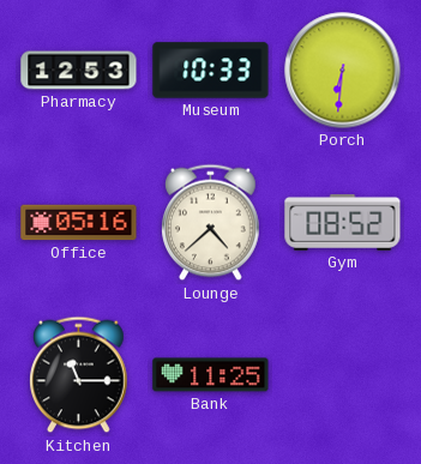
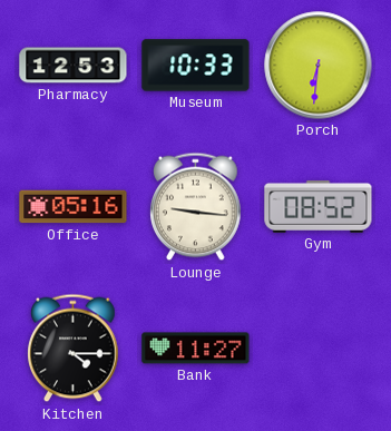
Lounge: 4:38 -> 9:16 (196, 207)
Kitchen: 11:15 -> 4:15 (74, 349)
Bank: 11:25 -> 11:27 (196, 349)
